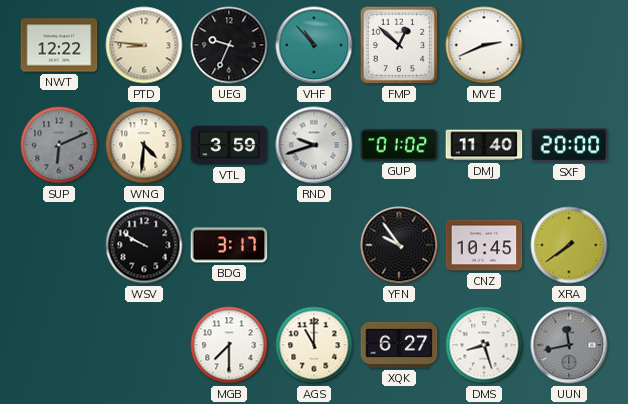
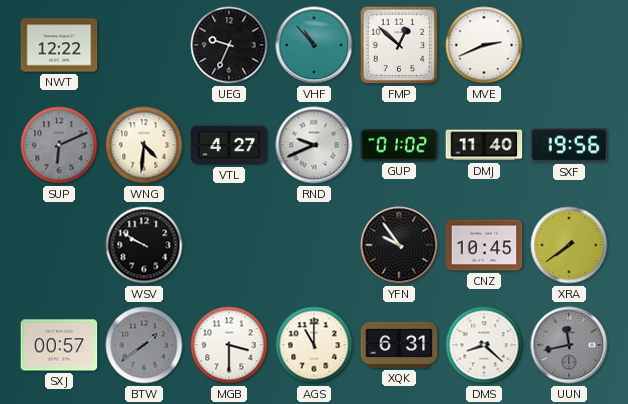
PTD: 8:46 -> none (144, 45)
VTL: 3:59 -> 4:27 (229, 145)
RND: 9:42 -> 9:41 (314, 145)
SXF: 20:00 -> 19:56 (569, 145)
BDG: 3:17 -> none (229, 245)
SXJ: none -> 00:57 (59, 345)
BTW: none -> 1:39 (144, 345)
MGB: 7:30 -> 3:30 (229, 345)
XQK: 6:27 -> 6:31 (399, 345)
DMS: 8:27 -> 8:22 (484, 345)
